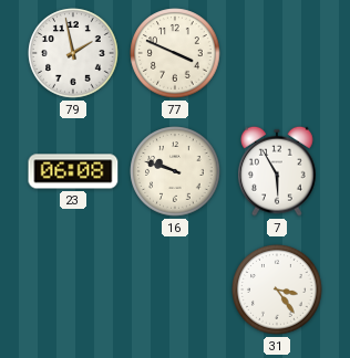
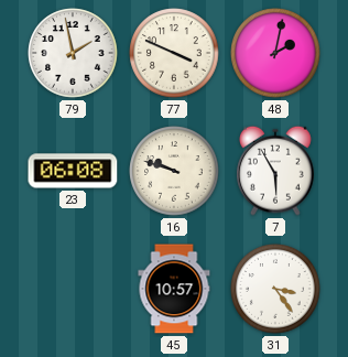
48: none -> 2:02 (275, 53)
45: none -> 10:57 (174, 289)
